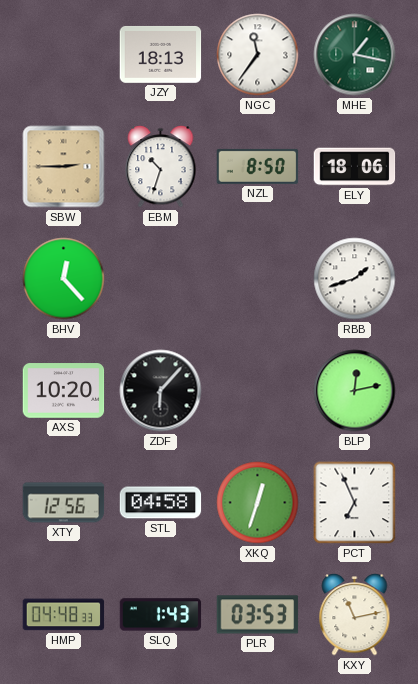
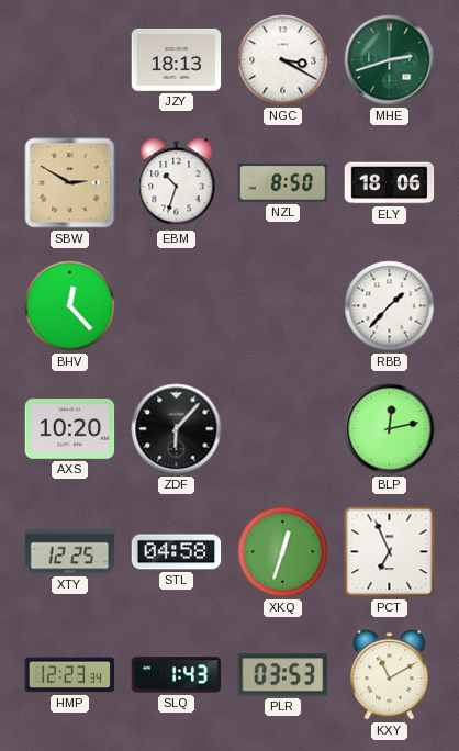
NGC: 11:36 -> 3:20 (283, 60)
MHE: 1:17 -> 2:42 (390, 60)
SBW: 2:45 -> 2:50 (70, 183)
RBB: 1:42 -> 1:37 (390, 306)
XTY: 12:56 -> 12:25 (70, 552)
HMP: 04:48 -> 12:23 (70, 675)
KXY: 11:13 -> 11:10 (390, 675)
